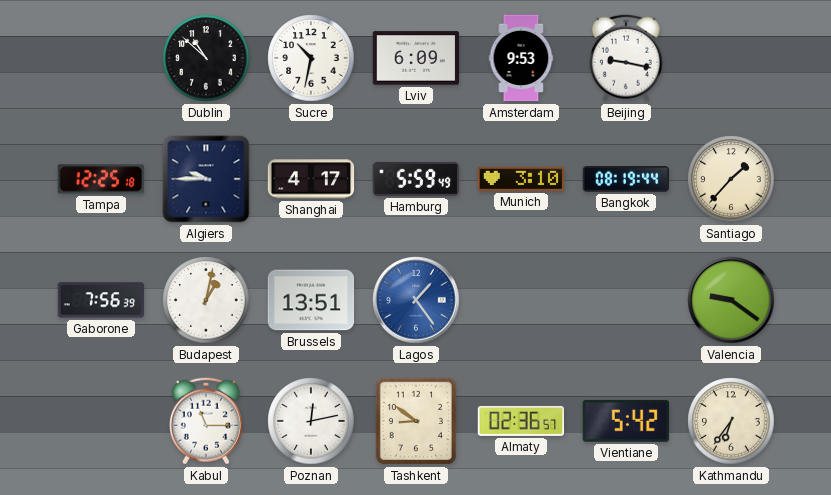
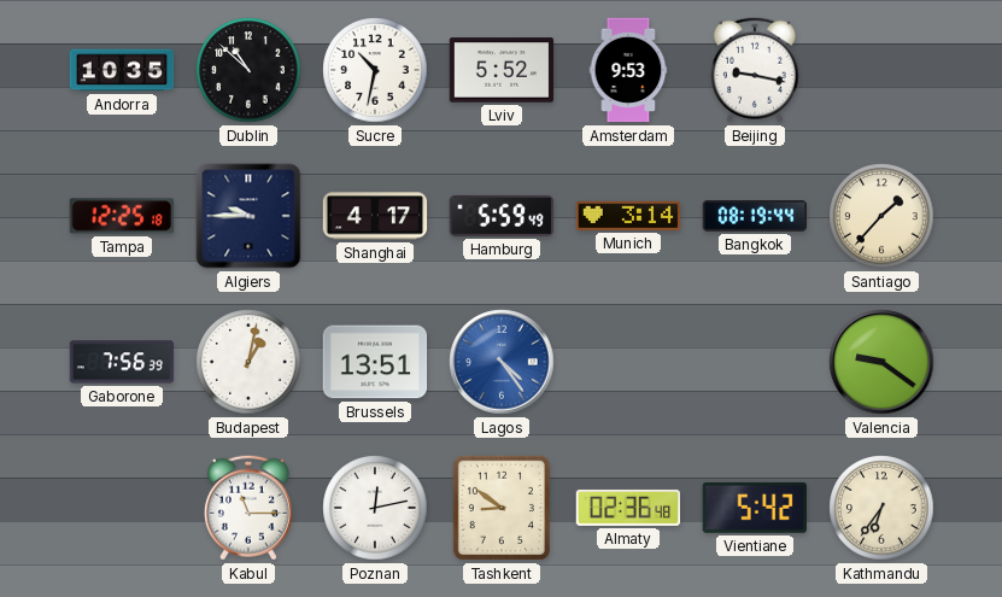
Andorra: none -> 10:35 (122, 70)
Lviv: 6:09 -> 5:52 (502, 70)
Munich: 3:10 -> 3:14 (628, 216)
Lagos: 1:24 -> 4:24 (502, 362)
Almaty: 02:36:57 -> 02:36:48 (628, 508)
